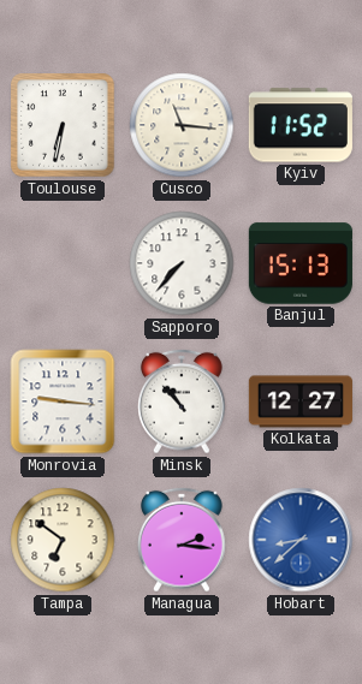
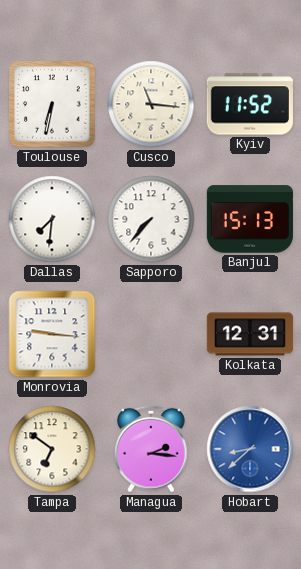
Dallas: none -> 7:31 (52, 219)
Minsk: 10:53 -> none (183, 402)
Kolkata: 12:27 -> 12:31 (250, 334)
